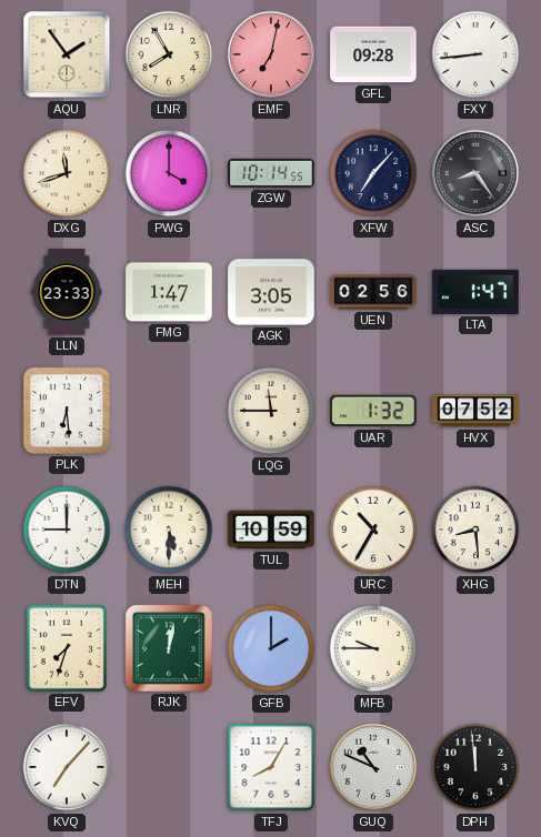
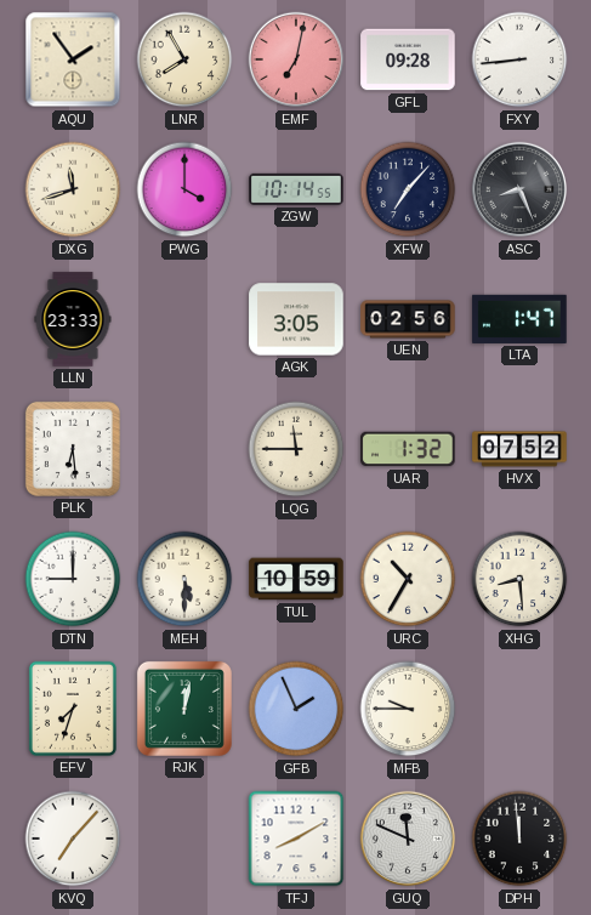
ASC: 8:24 -> 8:26 (519, 189)
FMG: 1:47 -> none (169, 292)
GFB: 2:00 -> 1:56 (296, 709)
TFJ: 8:05 -> 8:10 (296, 839)
GUQ: 10:49 -> 11:49 (408, 839)
